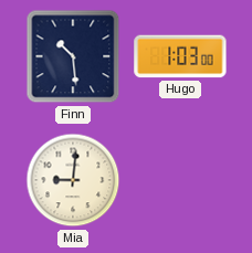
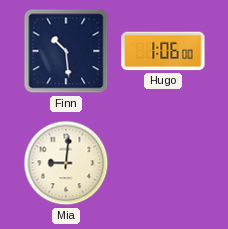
Hugo: 1:03 -> 1:06 (163, 51)
